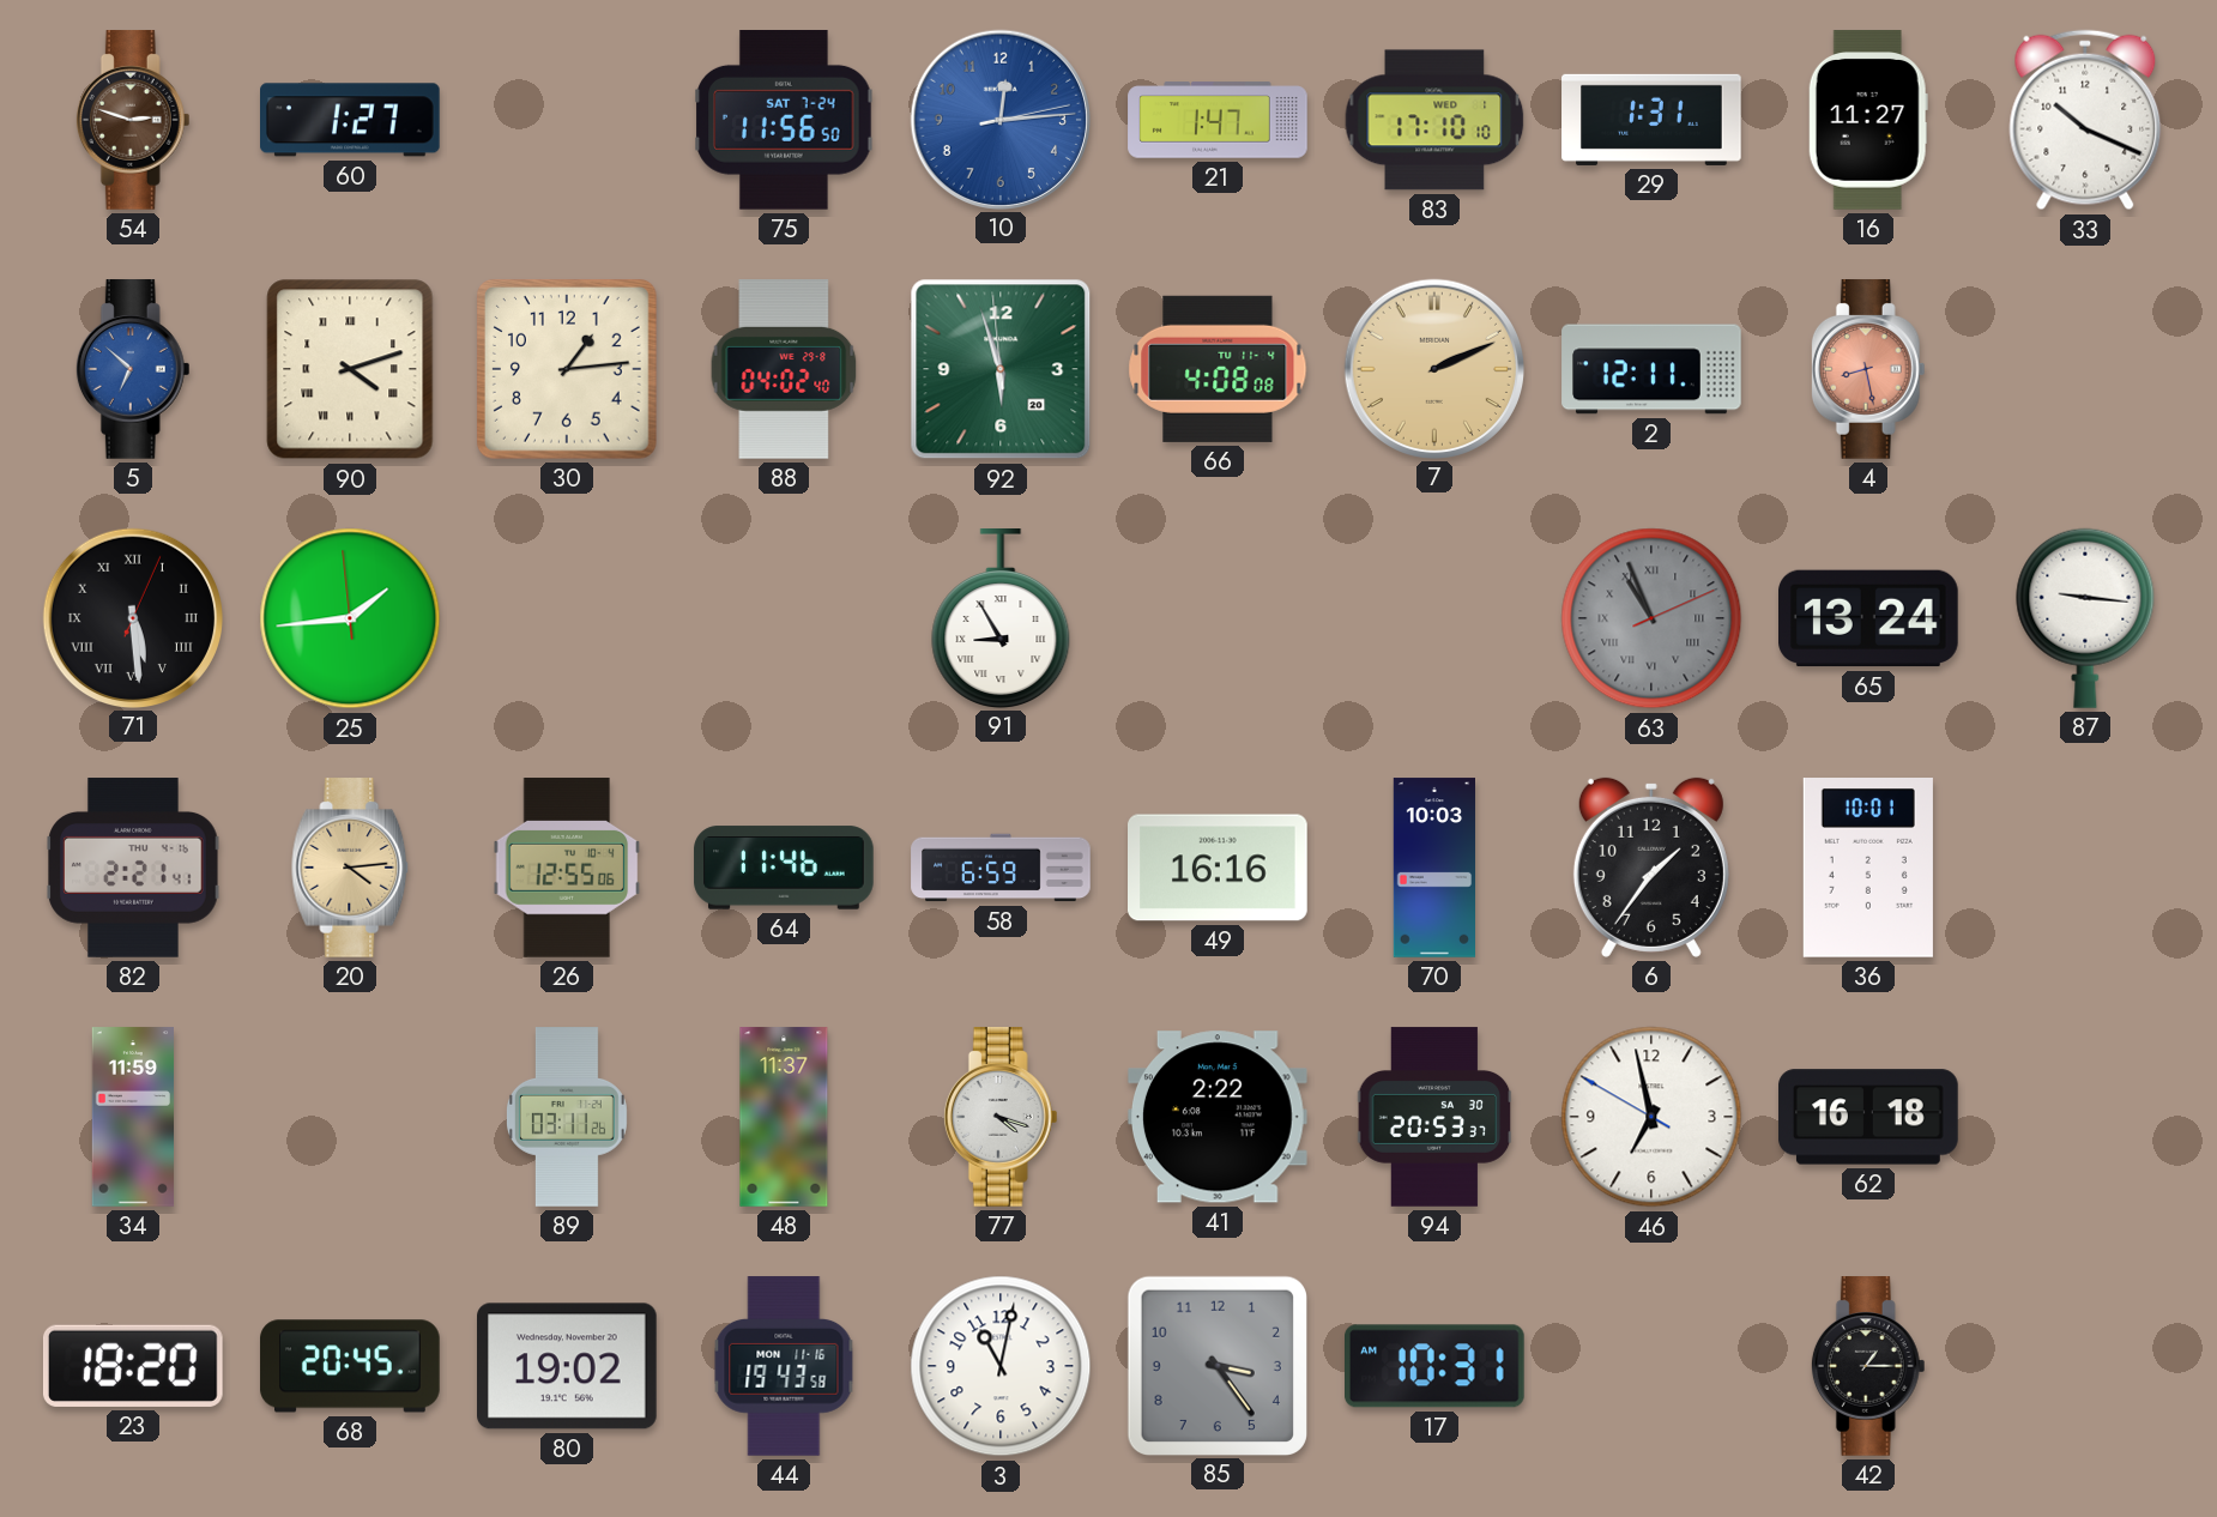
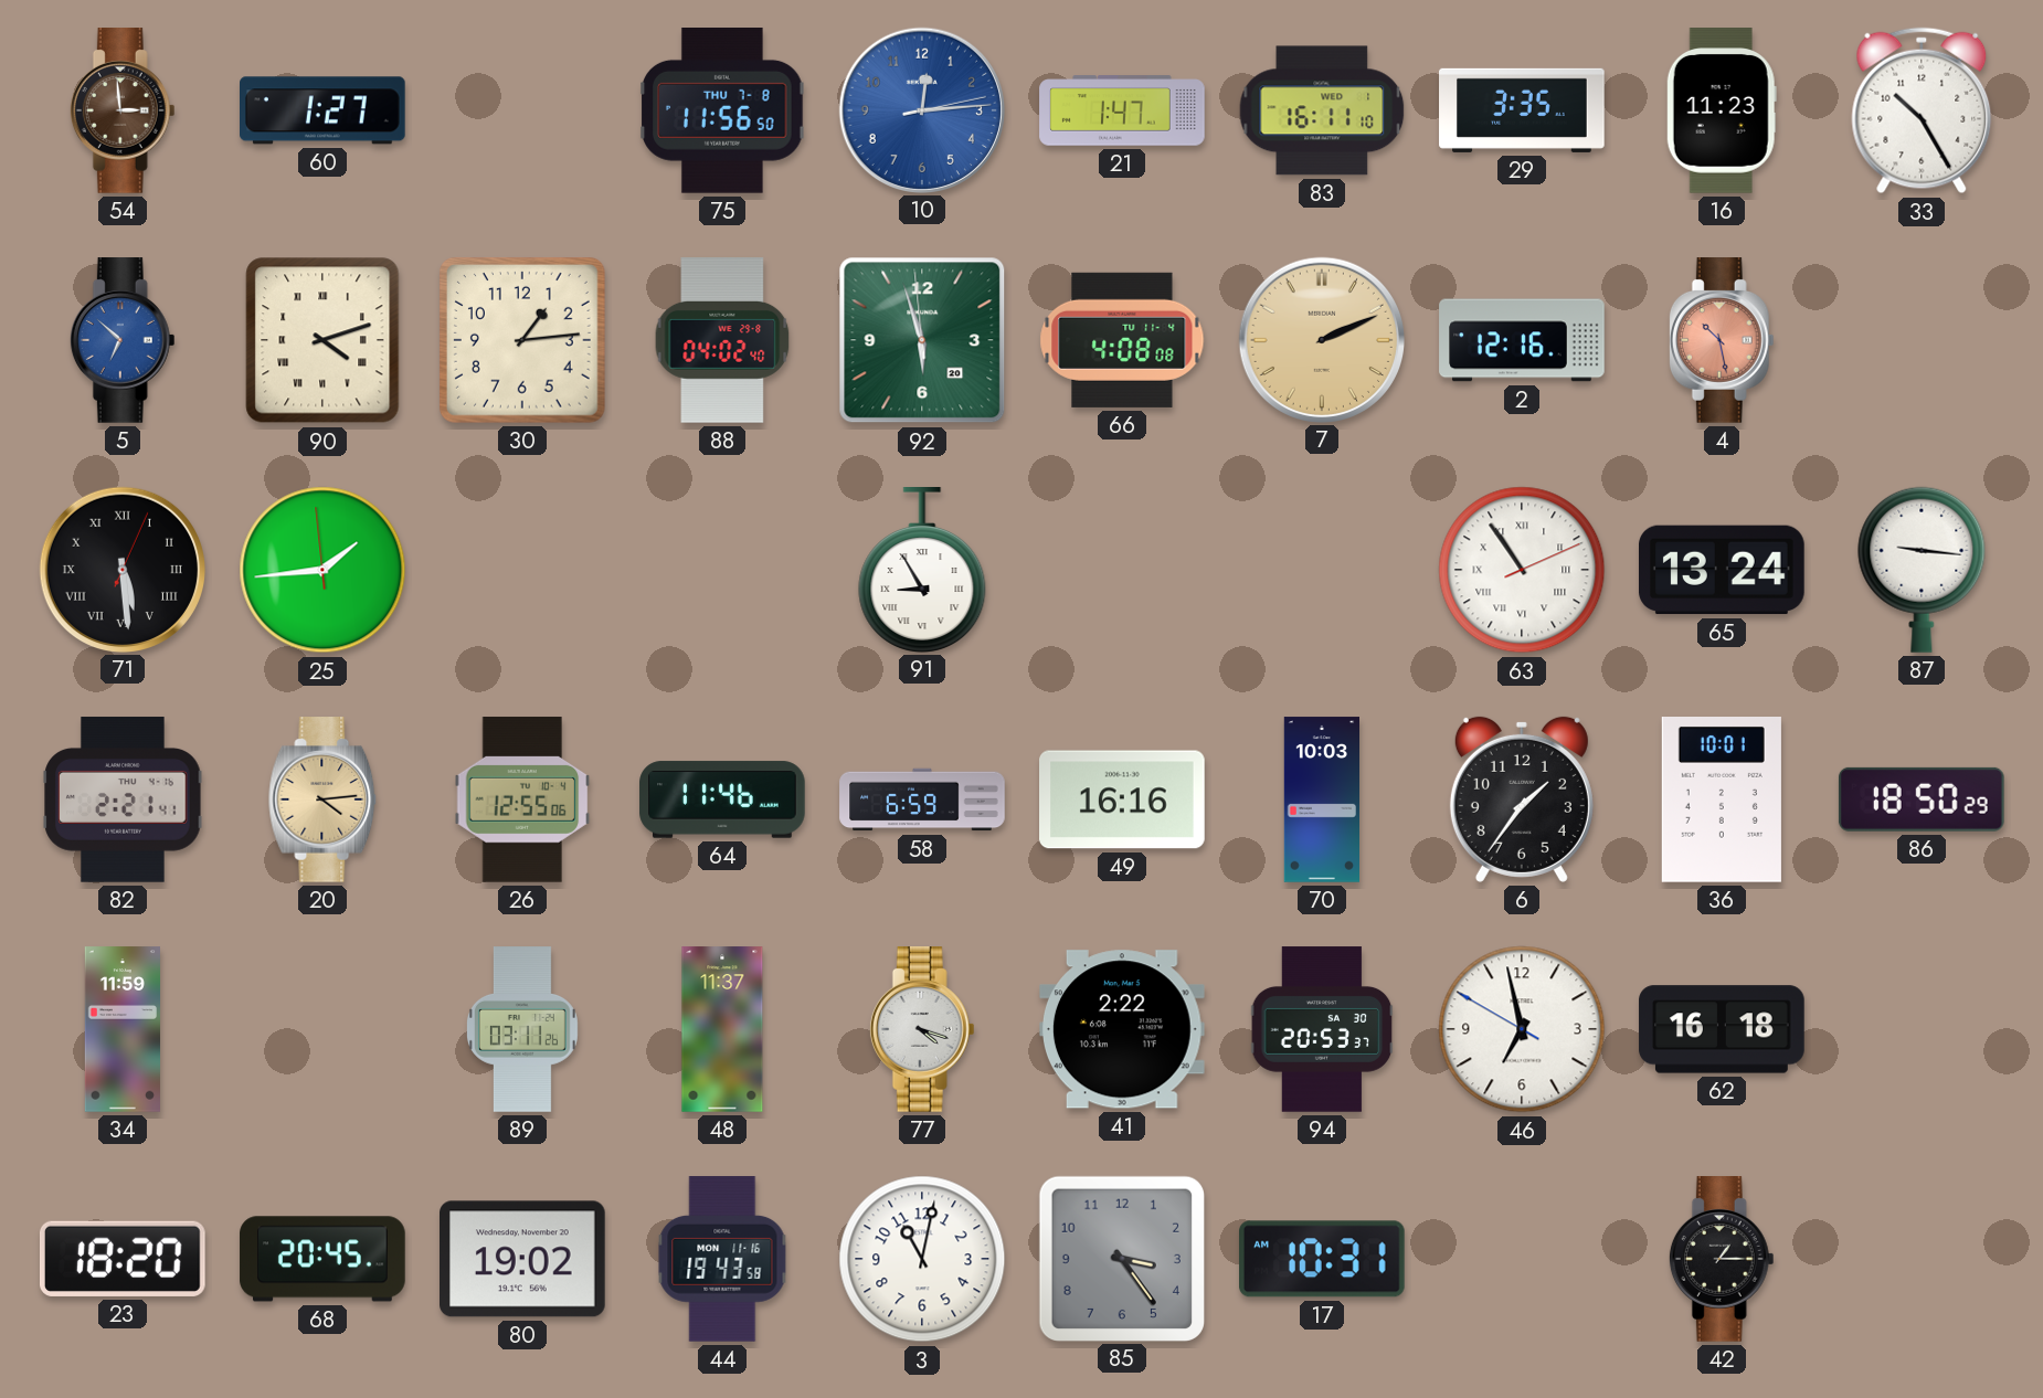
54: 2:48 -> 2:59 (123, 110)
75 date: SAT 7-24 -> THU 7-8 (722, 112)
83: 17:10 -> 16:11 (1322, 110)
29: 1:31 -> 3:35 (1522, 110)
16: 11:27 -> 11:23 (1722, 110)
33: 10:19 -> 10:25 (1922, 110)
2: 12:11 -> 12:16 (1522, 340)
4: 8:28 -> 10:28 (1722, 340)
63: 10:56 -> 10:54 (1522, 570)
63 dial: grey -> white (1522, 570)
86: none -> 18:50 (1922, 799)
